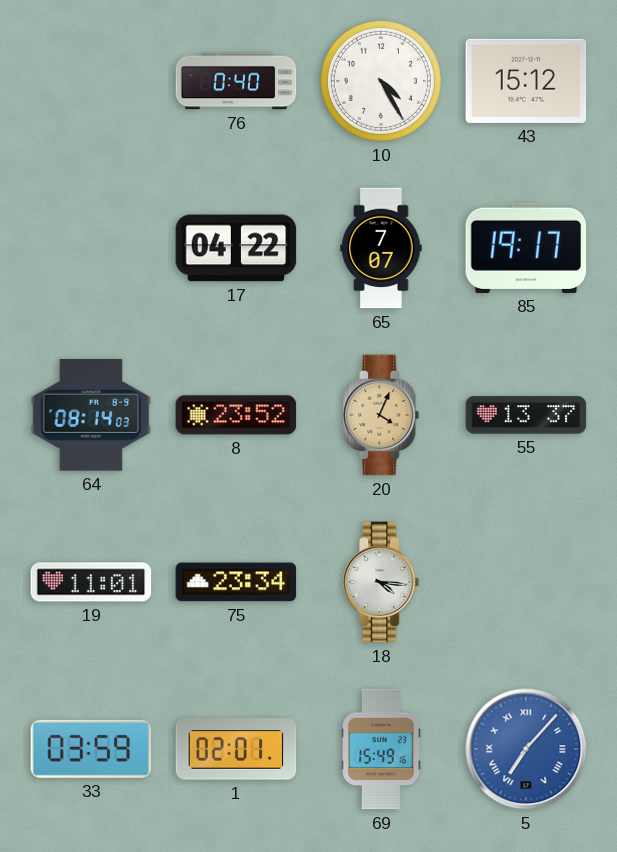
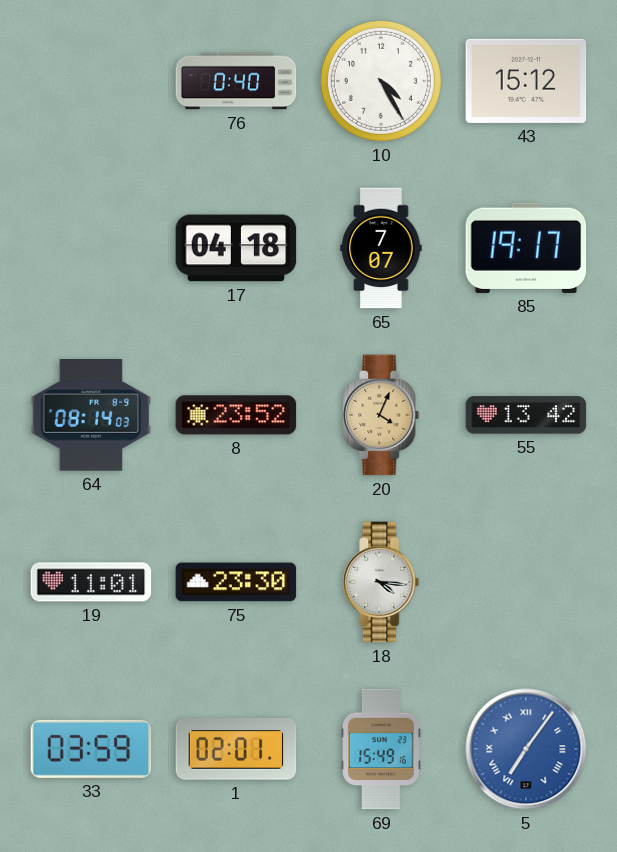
17: 04:22 -> 04:18 (236, 248)
55: 13:37 -> 13:42 (526, 415)
75: 23:34 -> 23:30 (236, 582)
5: 7:07 -> 7:06 (526, 749)
